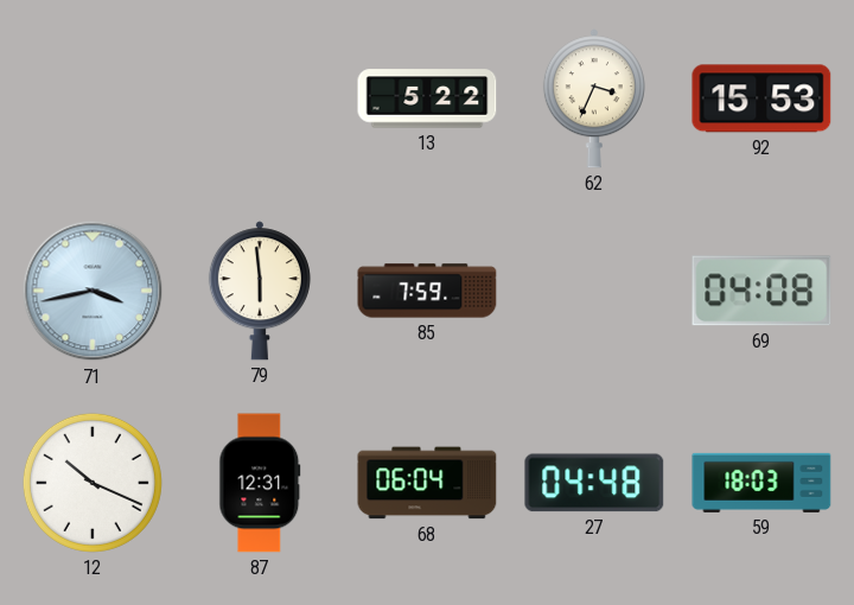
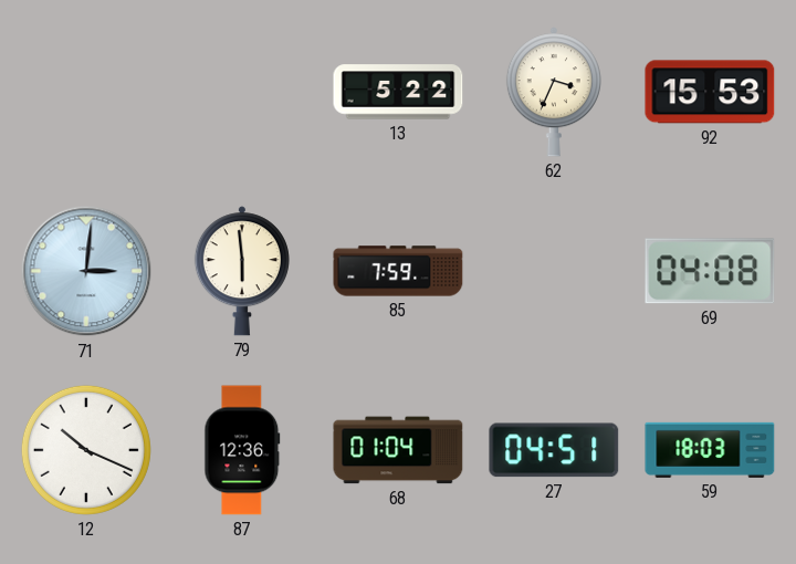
71: 3:43 -> 3:01 (86, 271)
87: 12:31 -> 12:36 (242, 450)
68: 06:04 -> 01:04 (398, 450)
27: 04:48 -> 04:51 (554, 450)
